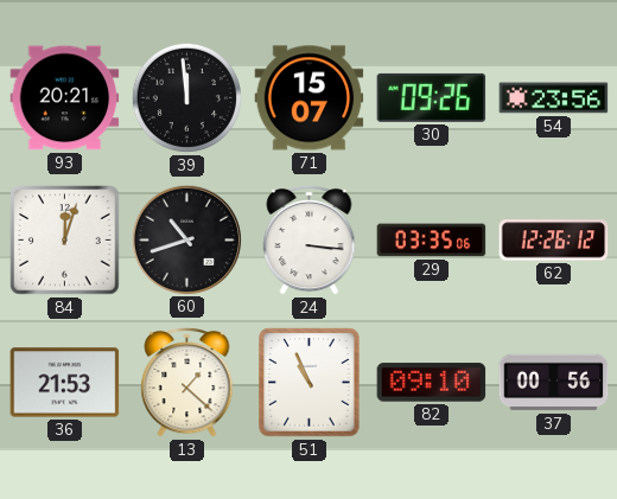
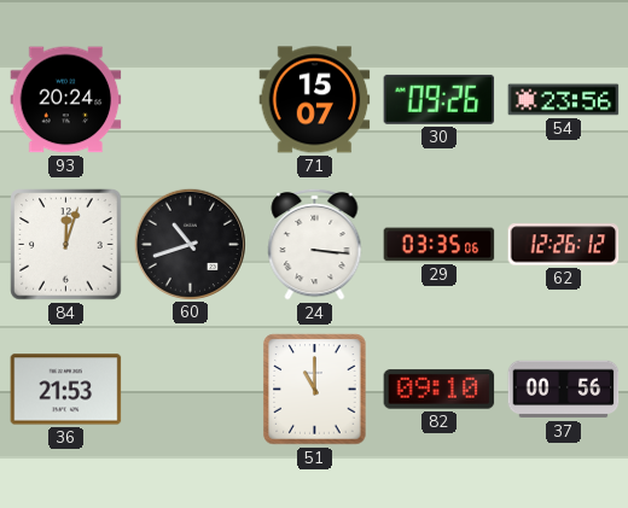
93: 20:21 -> 20:24 (66, 100)
39: 11:59 -> none (186, 97)
13: 1:22 -> none (187, 382)
51: 10:56 -> 11:00 (315, 390)
